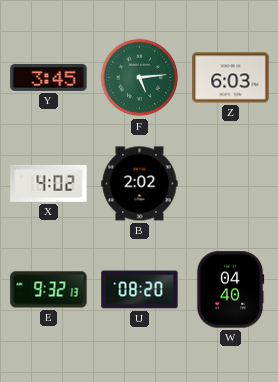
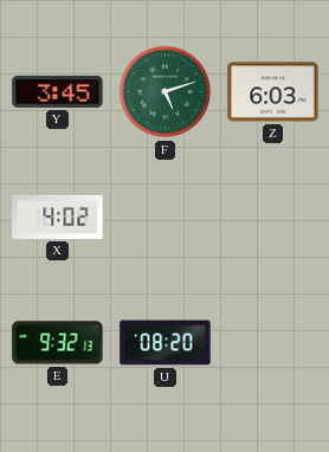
F: 5:14 -> 5:12 (166, 92)
B: 2:02 -> none (140, 184)
W: 04:40 -> none (230, 290)
